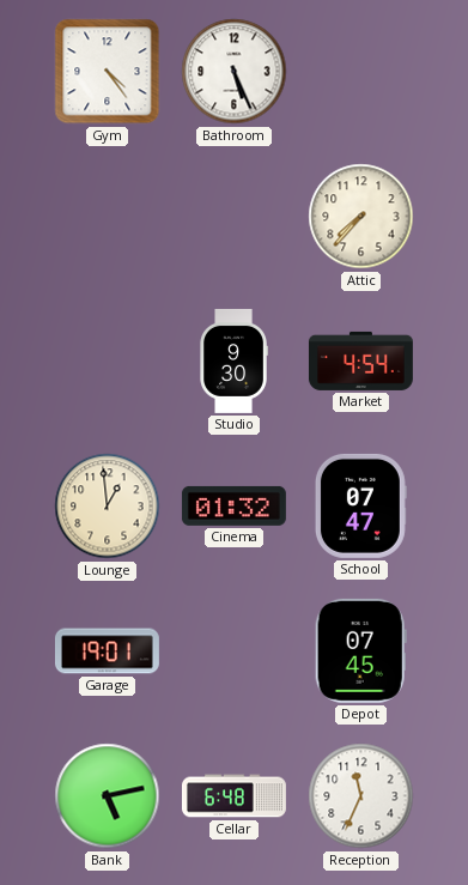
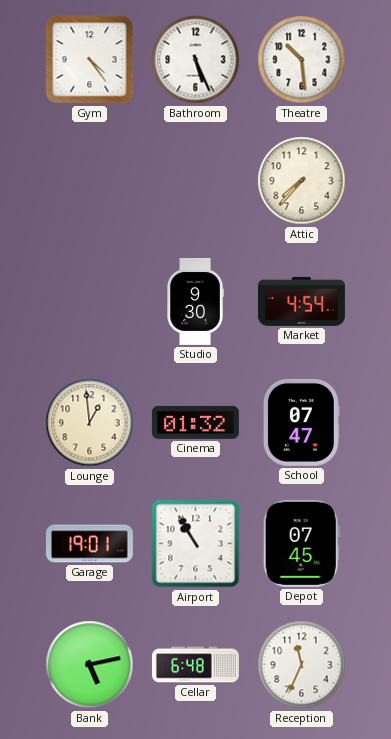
Theatre: none -> 10:29 (302, 60)
Airport: none -> 10:55 (196, 544)
